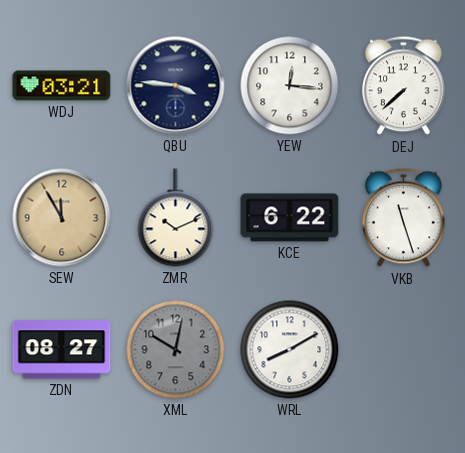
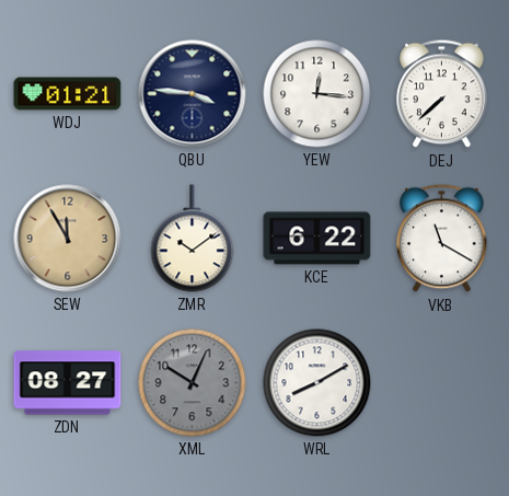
WDJ: 03:21 -> 01:21 (68, 94)
ZMR: 10:11 -> 10:09 (193, 239)
VKB: 11:27 -> 11:20 (442, 239)
XML: 10:02 -> 10:04 (193, 383)
